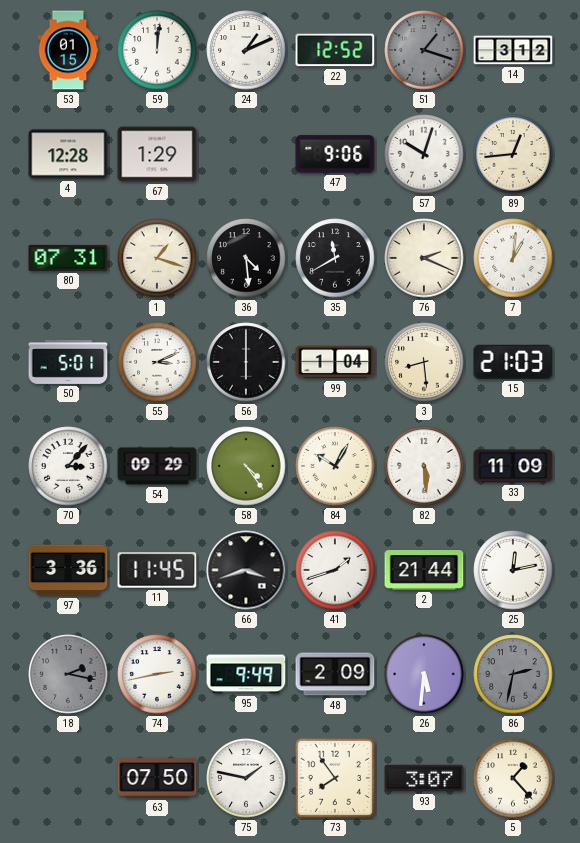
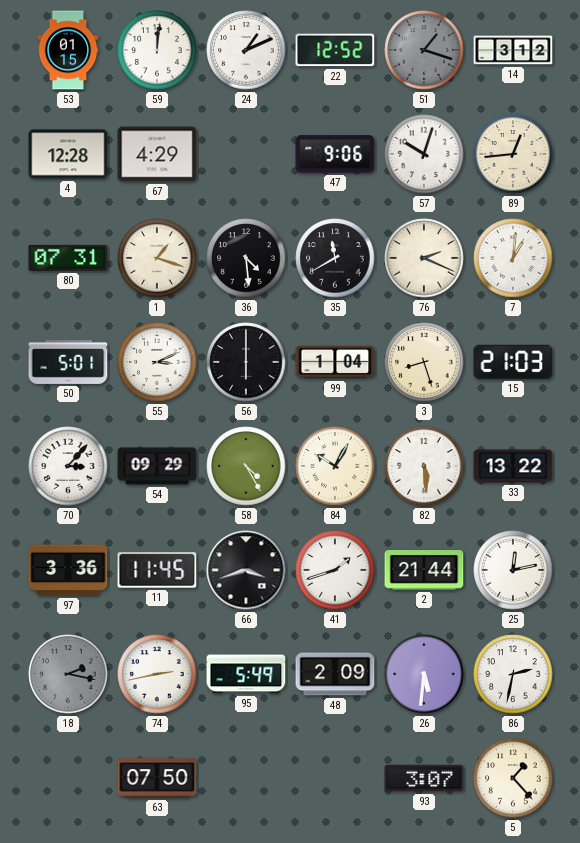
67: 1:29 -> 4:29 (157, 154)
3: 8:29 -> 8:27 (424, 362)
58: 4:24 -> 4:25 (246, 466)
33: 11:09 -> 13:22 (513, 466)
95: 9:49 -> 5:49 (246, 674)
86 dial: grey -> white (513, 674)
75: 1:47 -> none (246, 778)
73: 7:54 -> none (335, 778)
